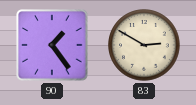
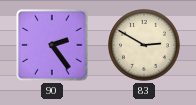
90: 1:24 -> 2:24 (52, 45)
